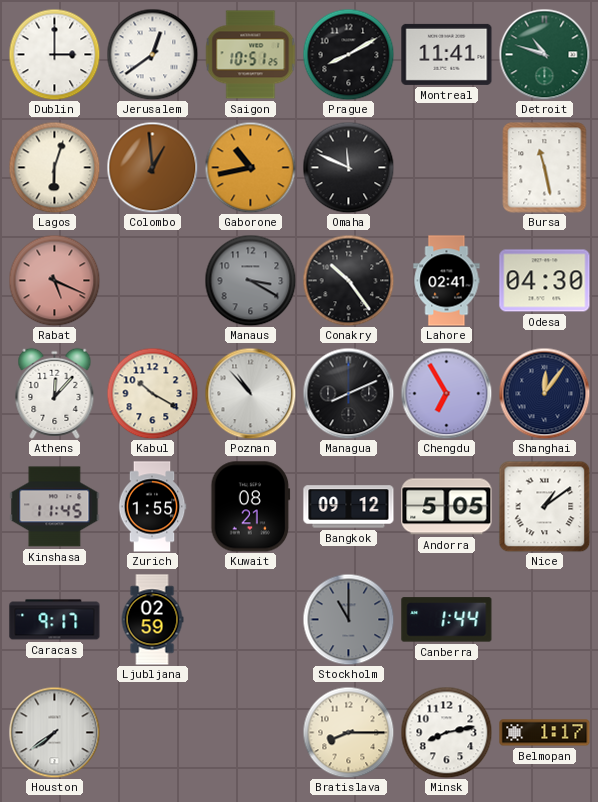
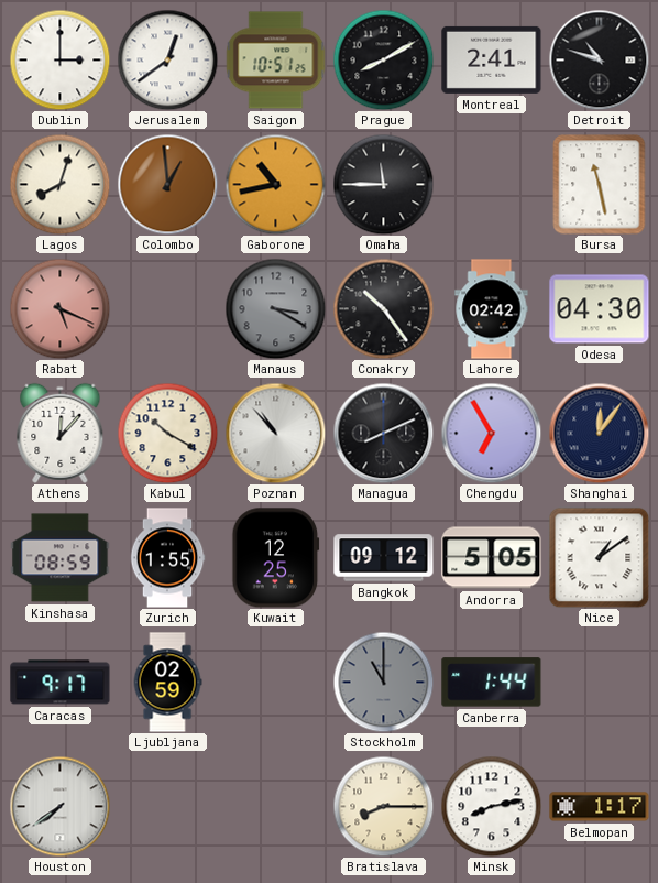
Montreal: 11:41 -> 2:41 (492, 59)
Detroit dial: green -> black (599, 59)
Lagos: 6:03 -> 8:03 (59, 184)
Omaha: 11:49 -> 11:45 (383, 184)
Lahore: 02:41 -> 02:42 (492, 309)
Kinshasa: 11:45 -> 08:59 (61, 558)
Kuwait: 08:21 -> 12:25 (276, 558)
